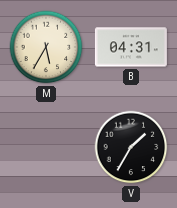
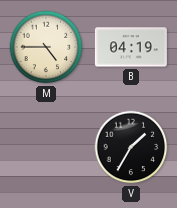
M: 5:35 -> 4:45 (46, 47)
B: 04:31 -> 04:19 (131, 47)
